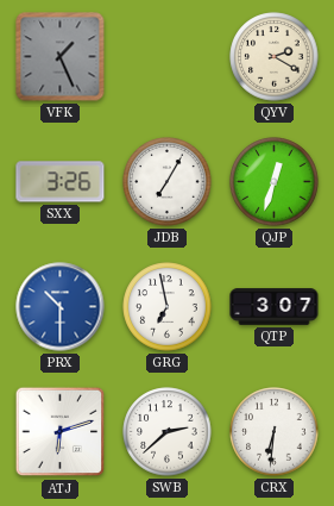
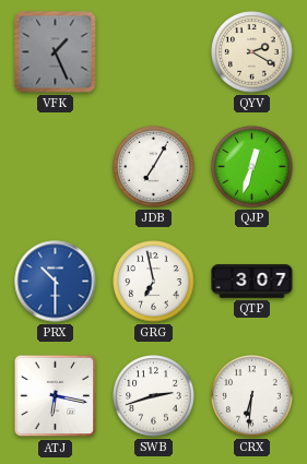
SXX: 3:26 -> none (61, 182)
ATJ: 6:12 -> 6:17 (56, 396)
SWB: 2:38 -> 2:42 (154, 396)
